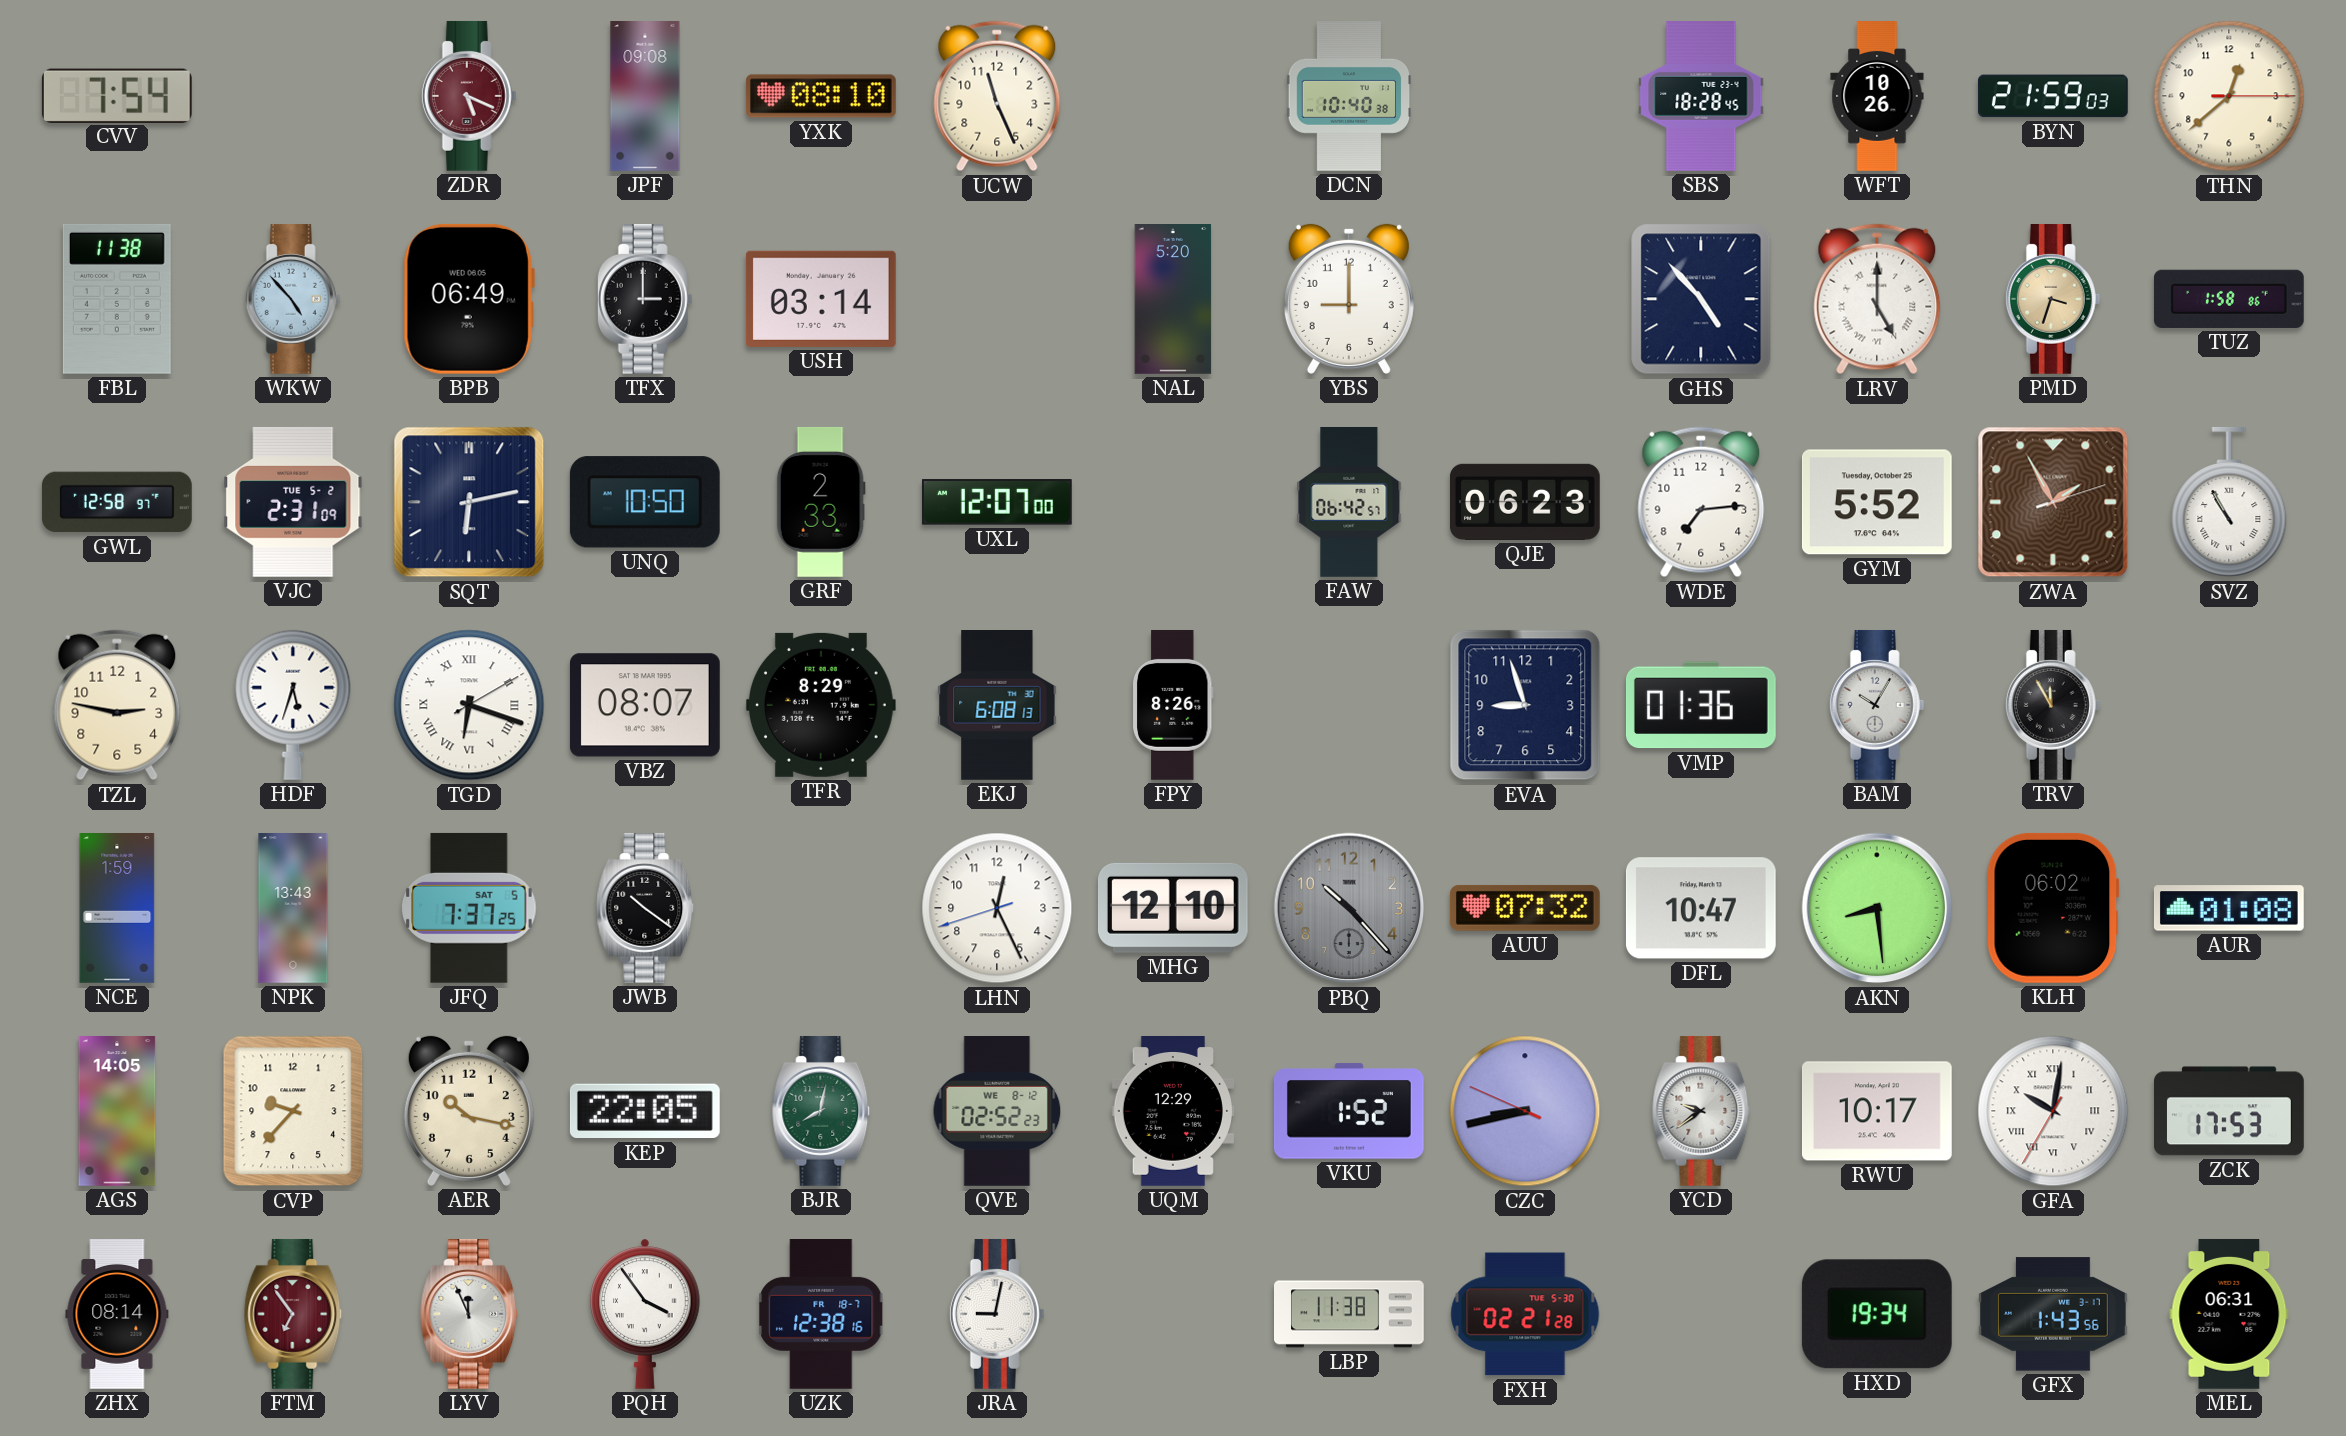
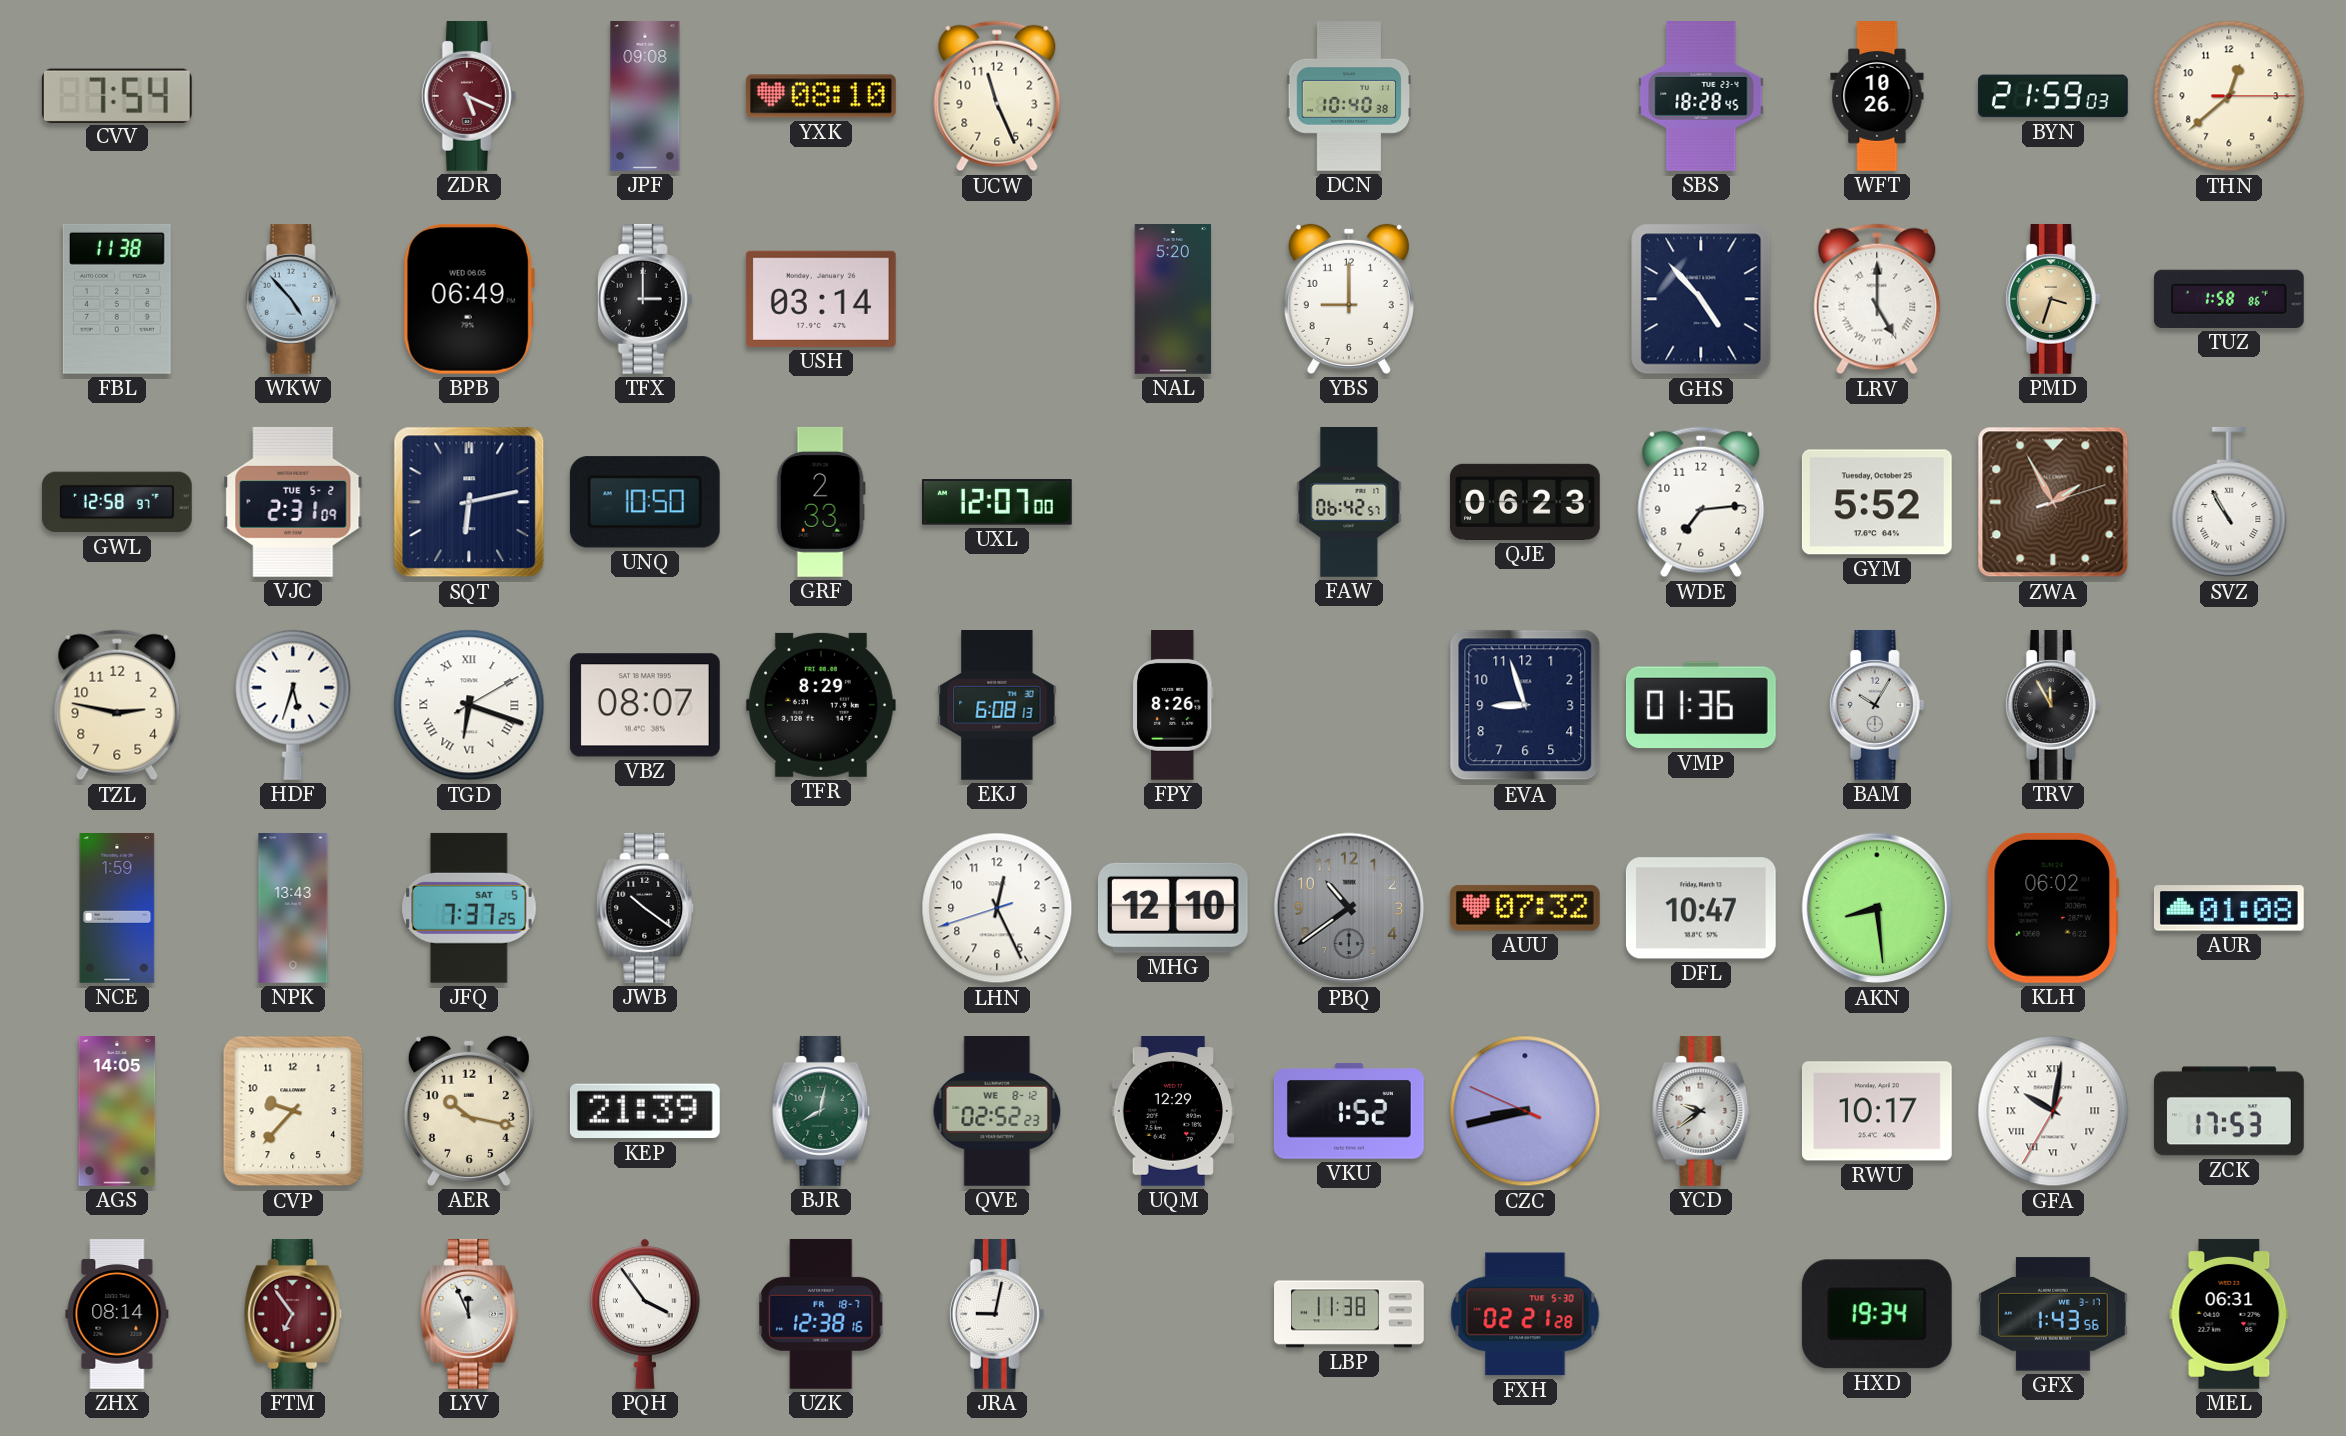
PBQ: 10:23 -> 10:39 (1349, 908)
KEP: 22:05 -> 21:39 (645, 1111)
